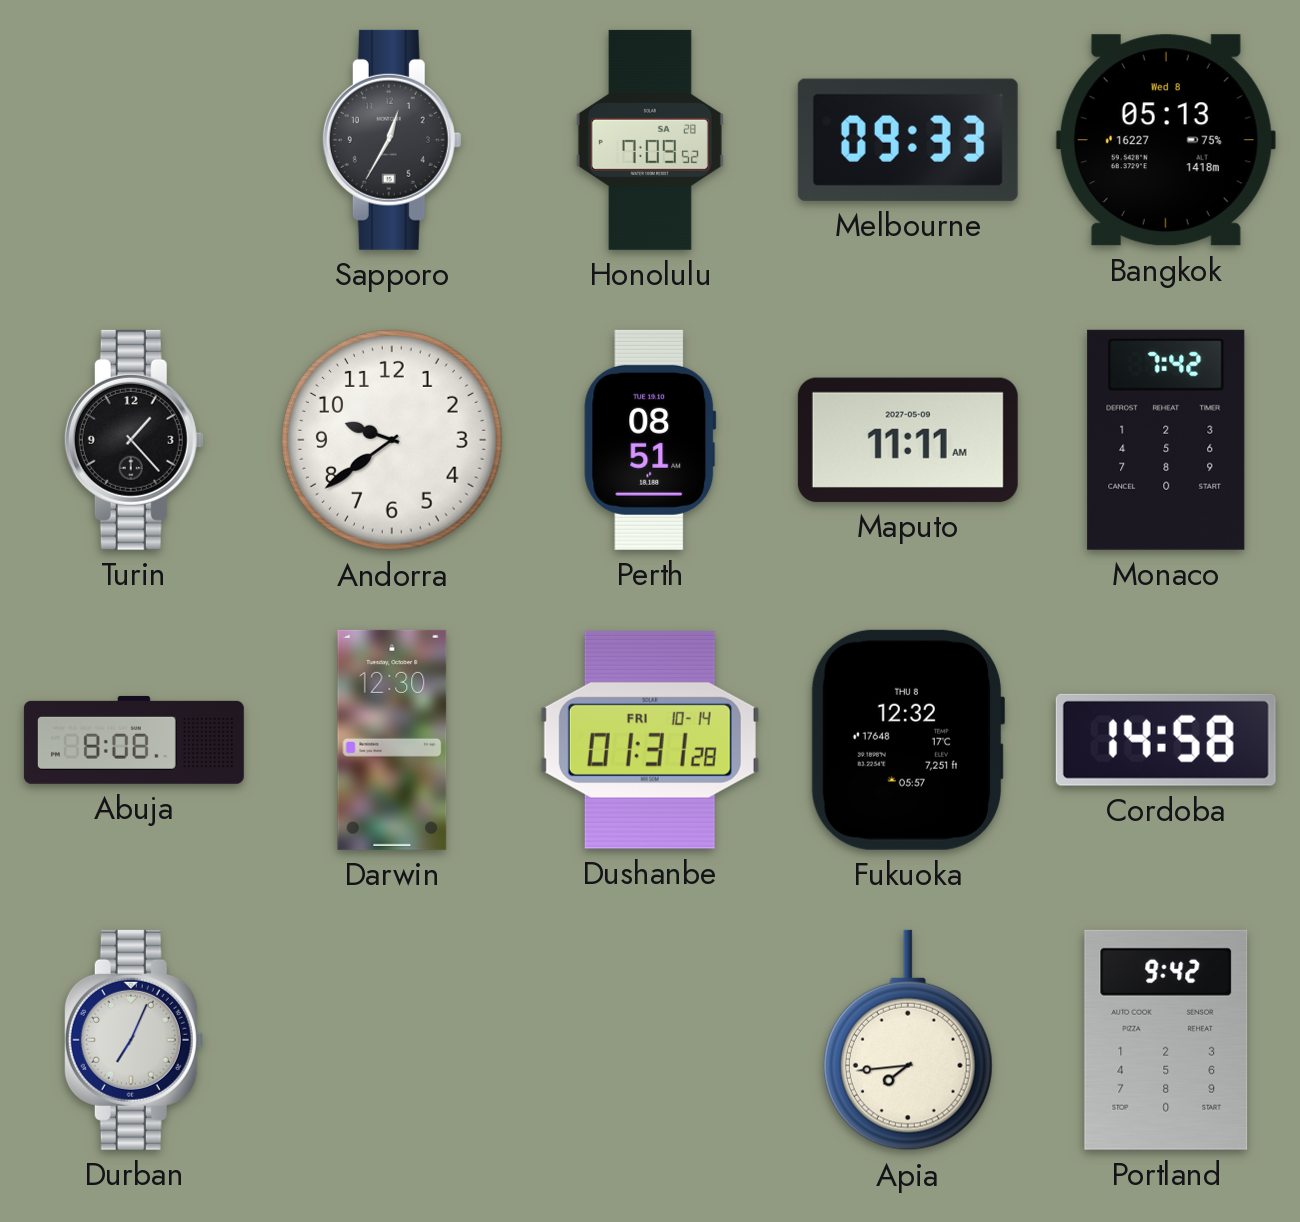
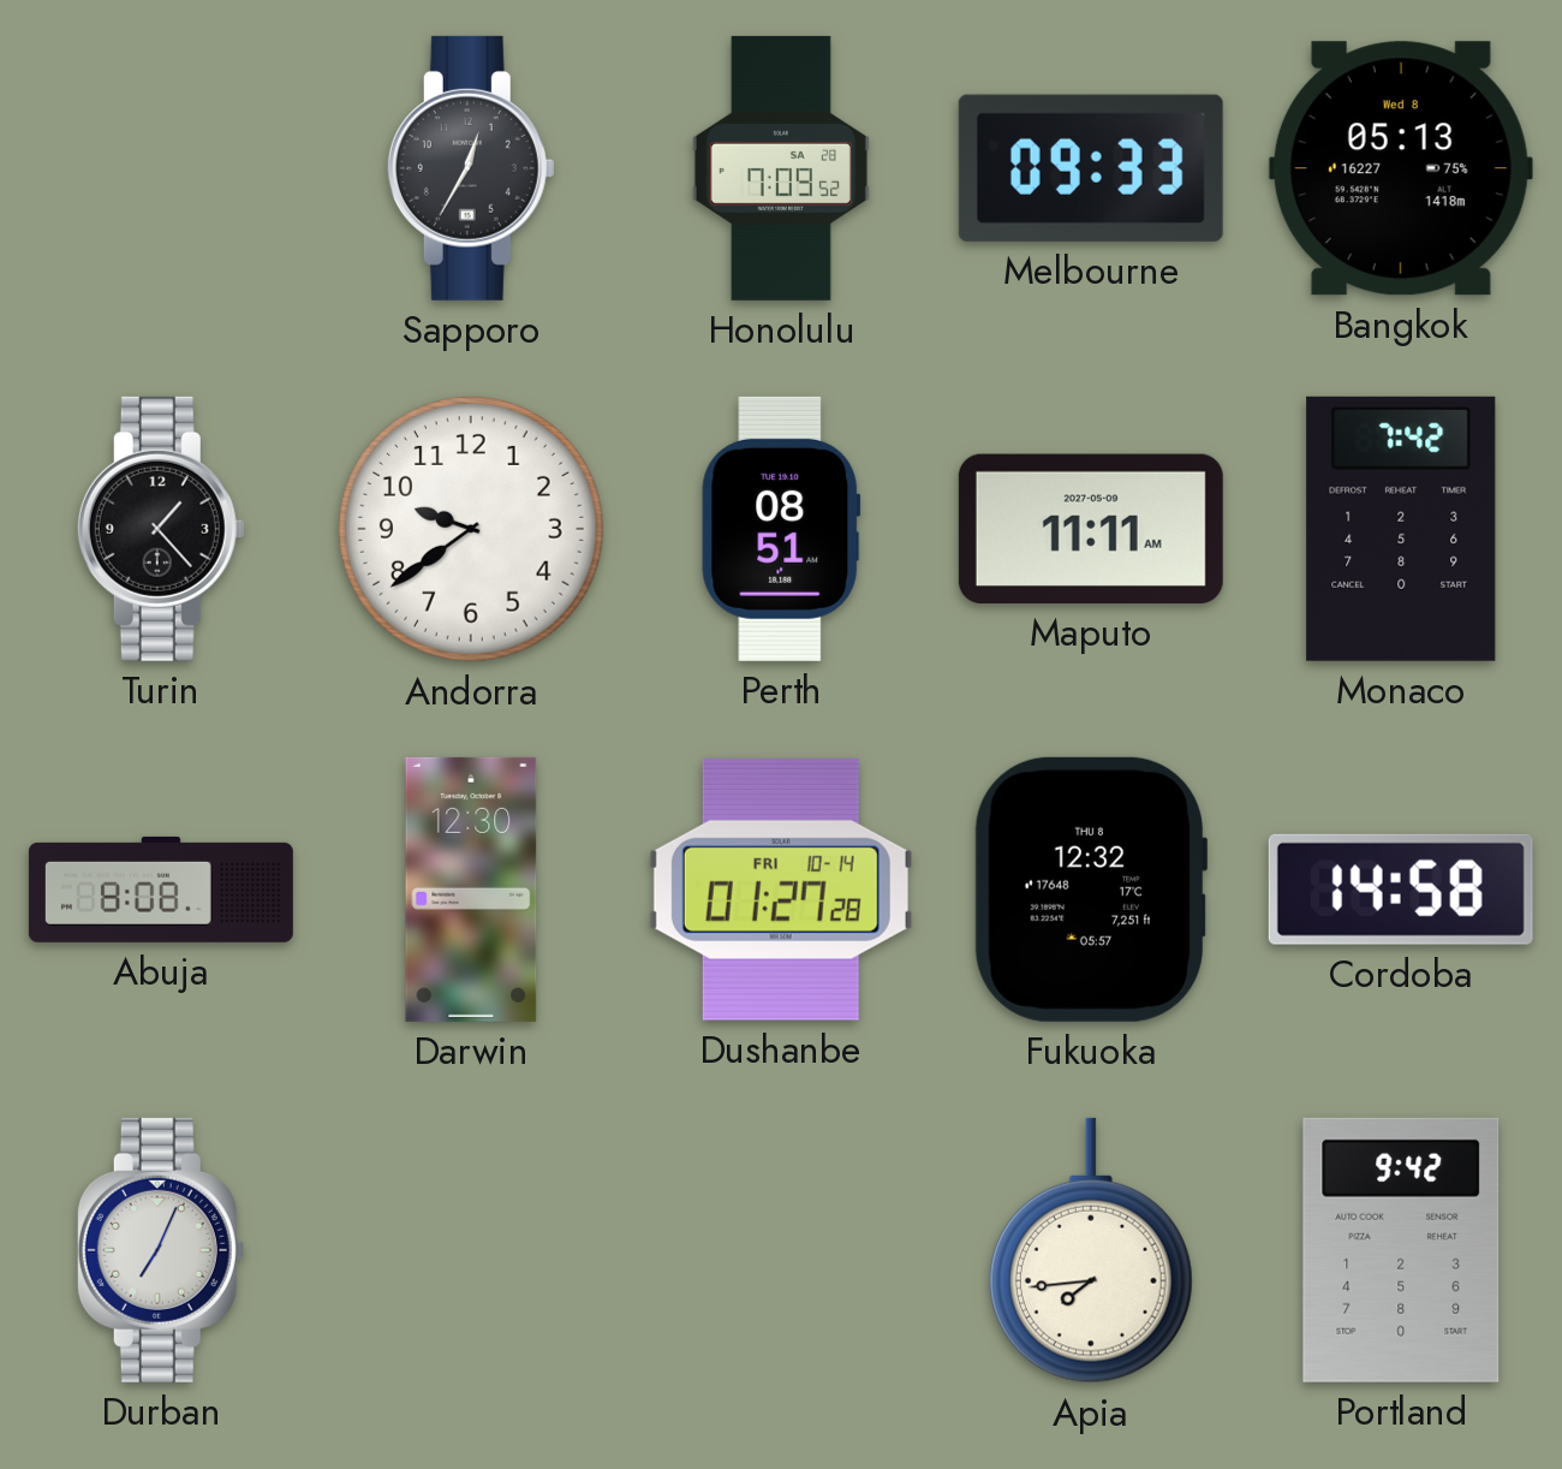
Dushanbe: 01:31 -> 01:27 (781, 890)
